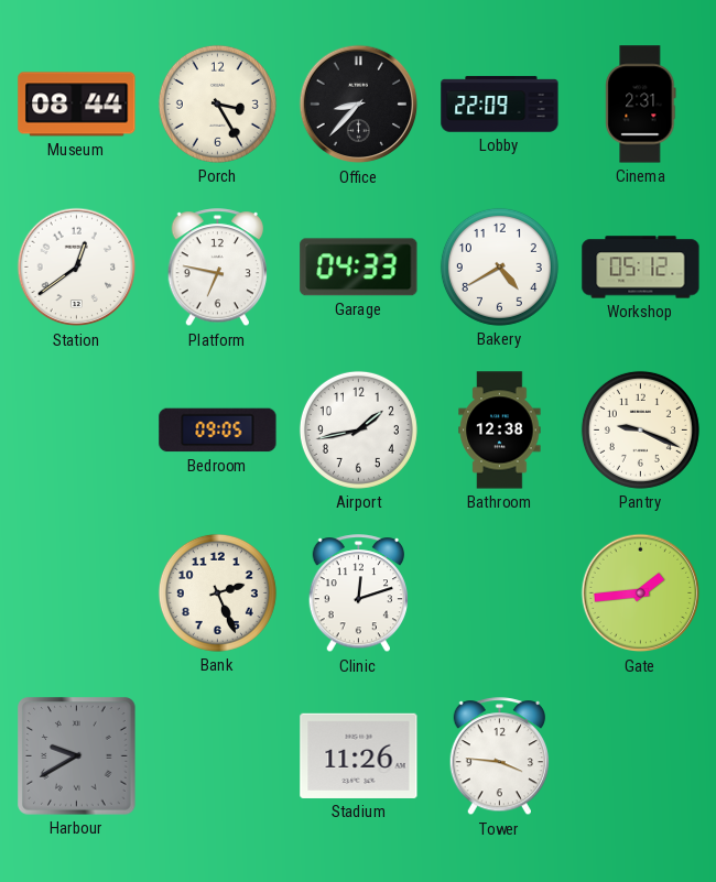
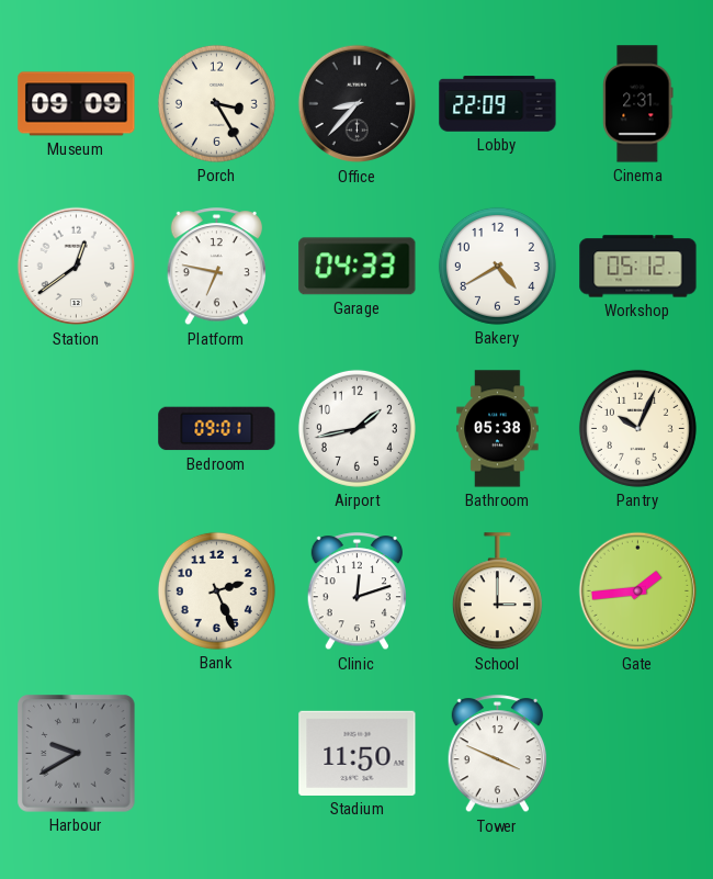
Museum: 08:44 -> 09:09 (77, 104)
Bedroom: 09:05 -> 09:01 (217, 429)
Bathroom: 12:38 -> 05:38 (498, 429)
Pantry: 9:19 -> 10:04 (637, 428)
School: none -> 3:00 (497, 591)
Stadium: 11:26 -> 11:50 (358, 753)
Tower: 3:46 -> 3:49 (497, 754)
